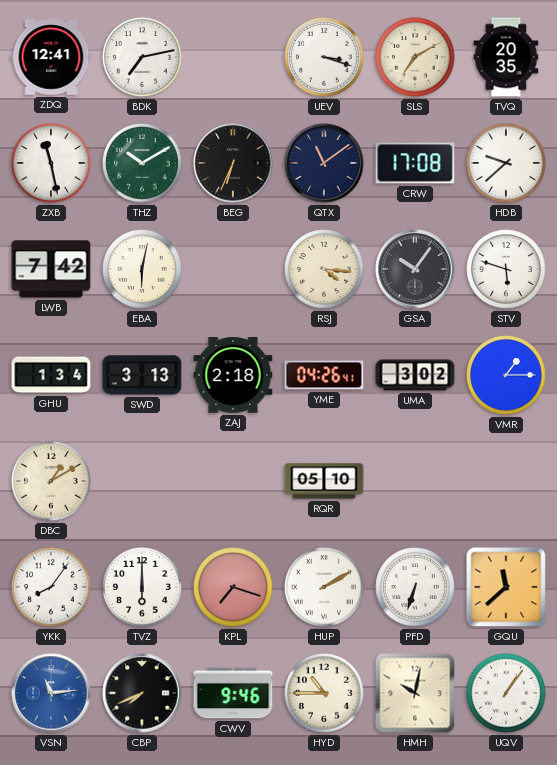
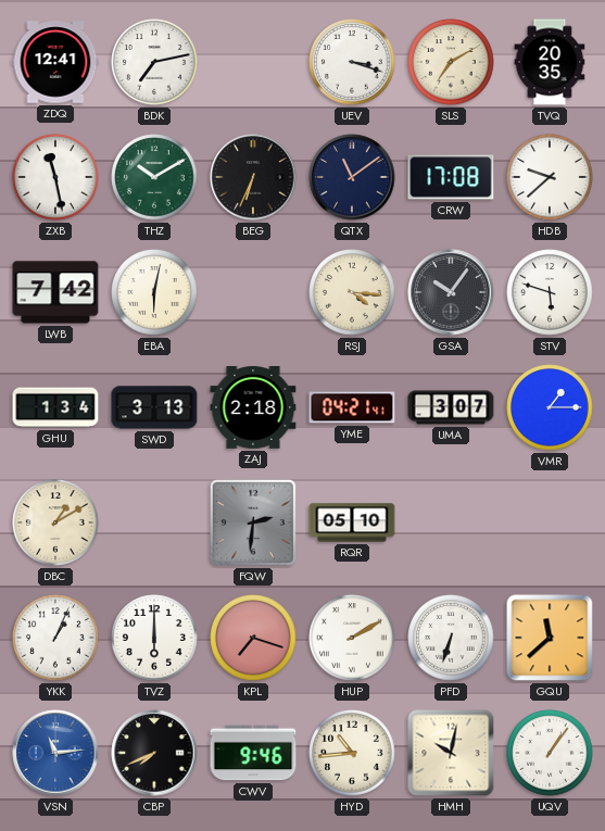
YME: 04:26 -> 04:21 (352, 407)
UMA: 3:02 -> 3:07 (451, 407)
FQW: none -> 2:31 (253, 522)
YKK: 8:06 -> 1:04 (55, 638)
HYD: 10:45 -> 10:44 (352, 753)
